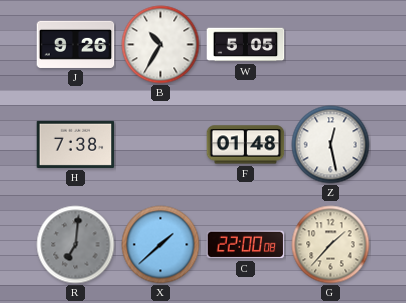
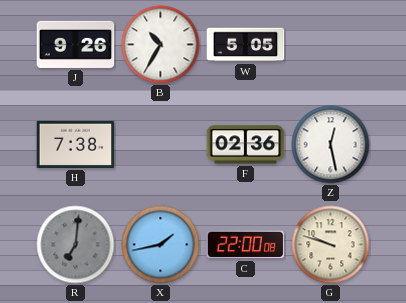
F: 01:48 -> 02:36 (246, 145)
X: 1:38 -> 1:43 (161, 245)
G: 1:37 -> 9:48 (331, 245)
